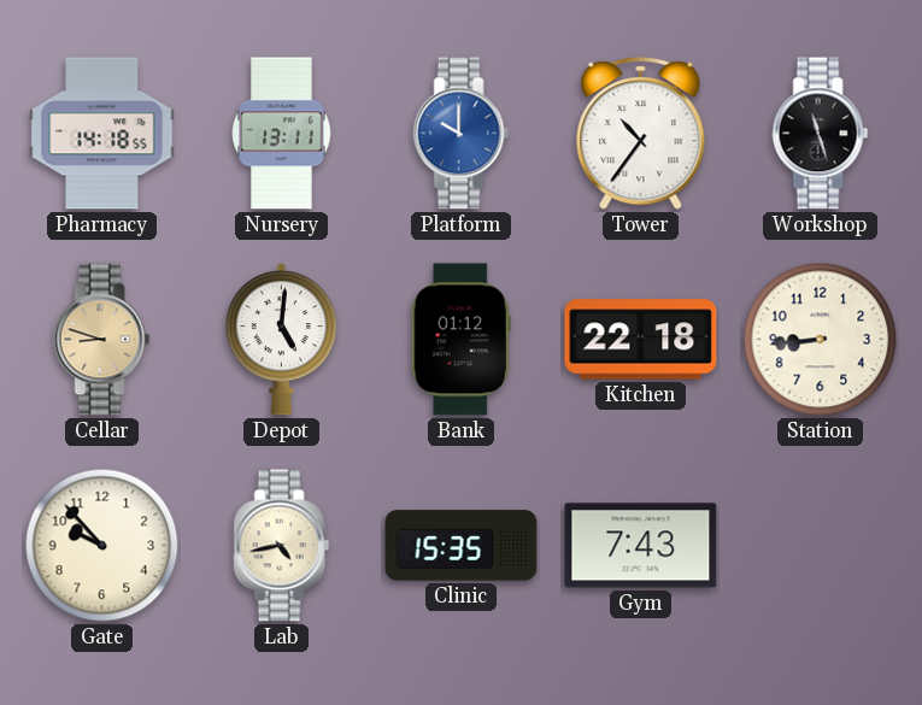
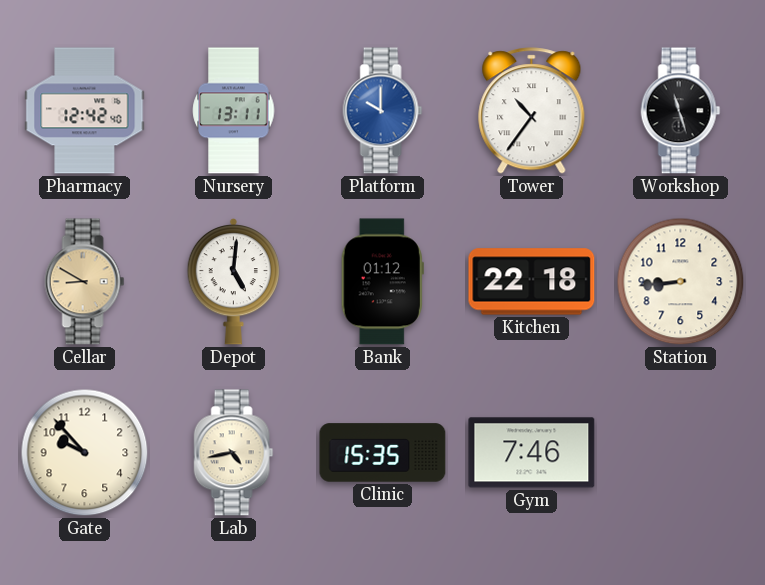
Pharmacy: 14:18 -> 12:42 (85, 111)
Cellar: 8:48 -> 8:50 (85, 282)
Gym: 7:43 -> 7:46 (532, 453)
